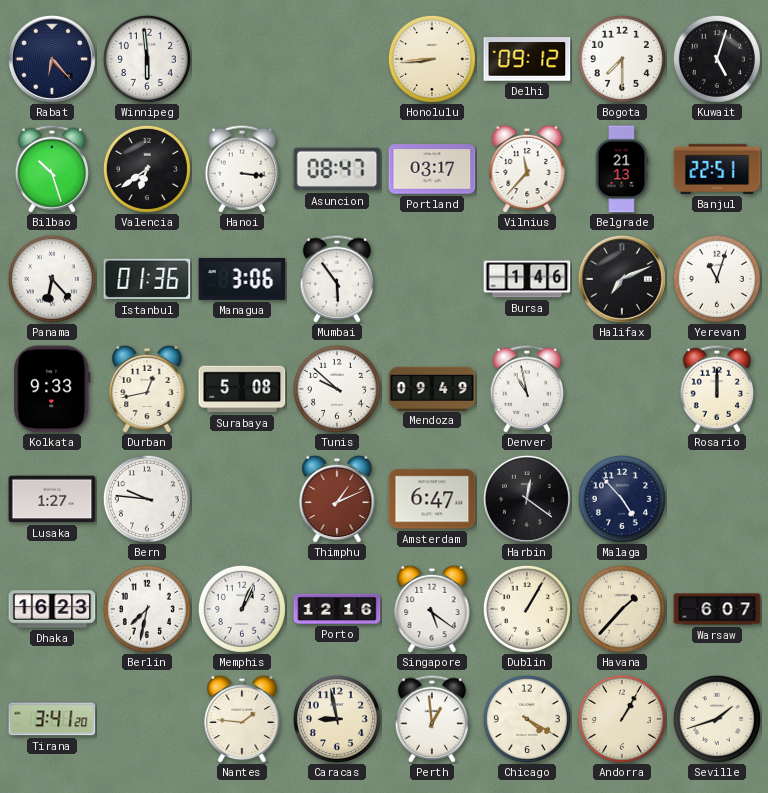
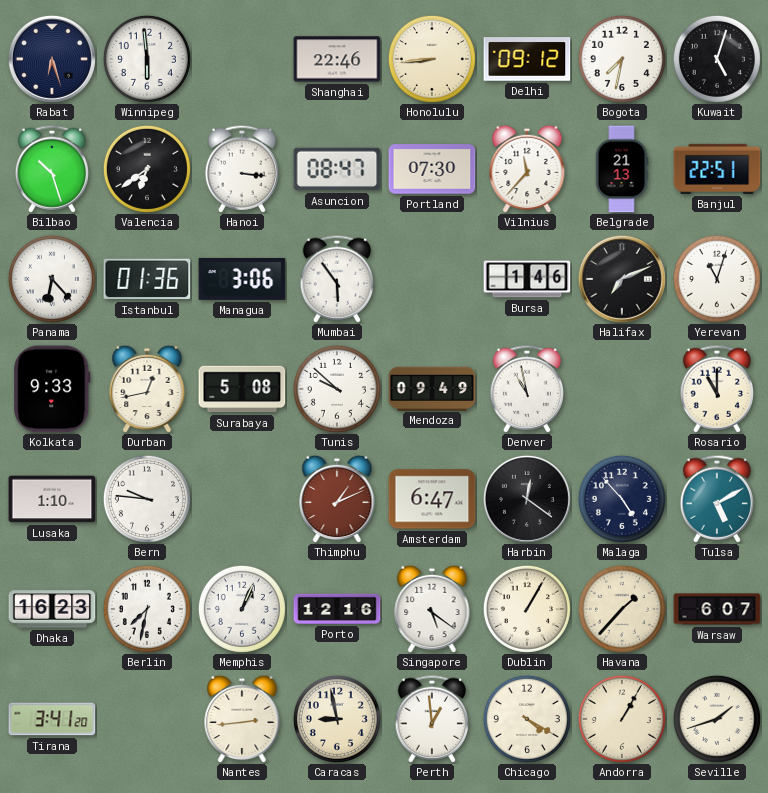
Rabat: 6:23 -> 6:27 (52, 59)
Shanghai: none -> 22:46 (337, 59)
Bogota: 7:30 -> 7:32 (622, 59)
Portland: 03:17 -> 07:30 (432, 169)
Rosario: 12:00 -> 11:00 (716, 389)
Lusaka: 1:27 -> 1:10 (52, 499)
Tulsa: none -> 5:10 (716, 499)
Nantes: 1:46 -> 2:44 (242, 719)
